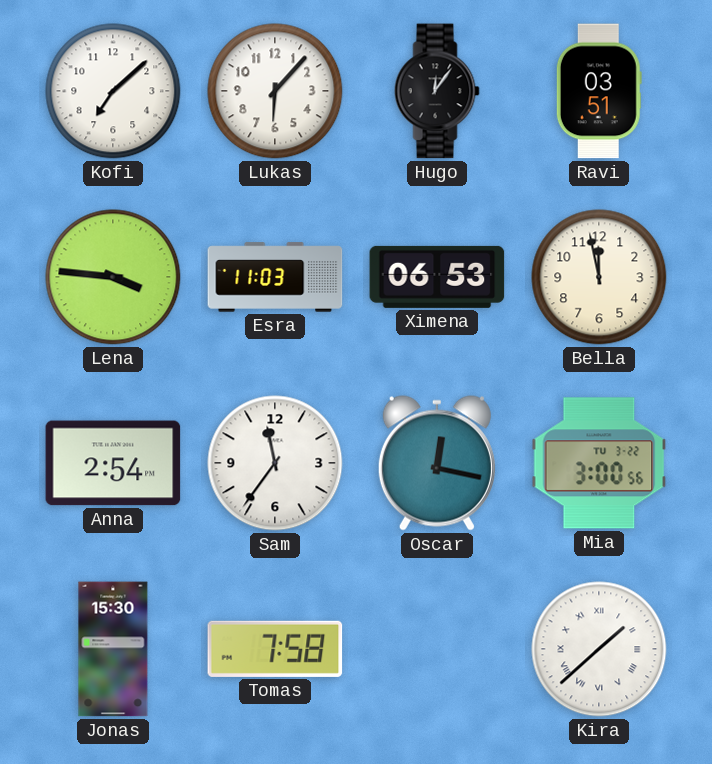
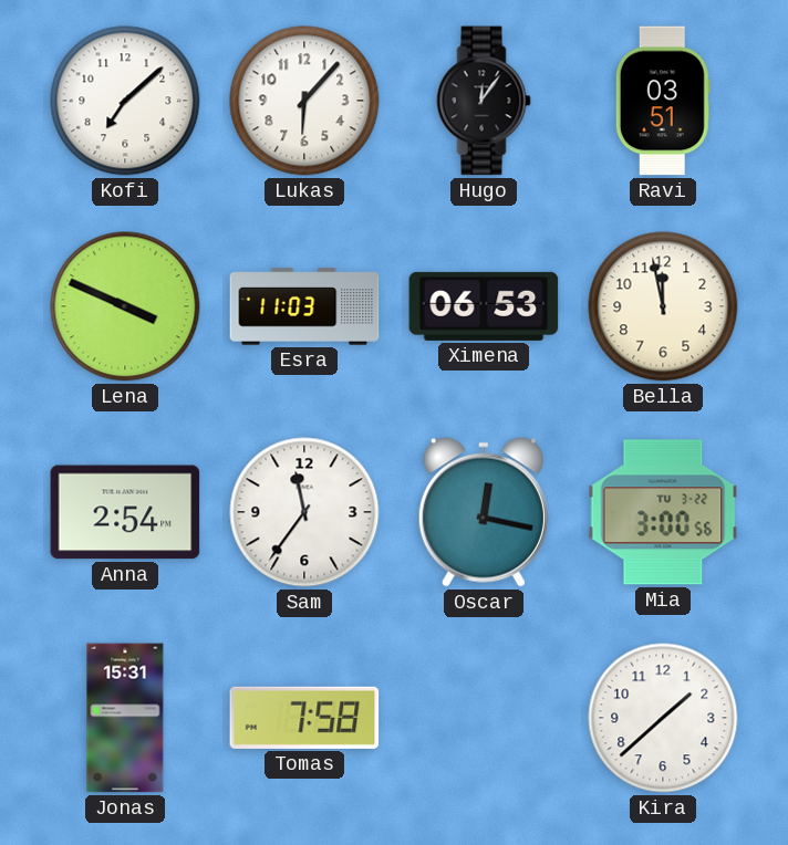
Lena: 3:46 -> 3:49 (125, 306)
Jonas: 15:30 -> 15:31 (125, 718)
Kira numerals: Roman -> Arabic (663, 718)
